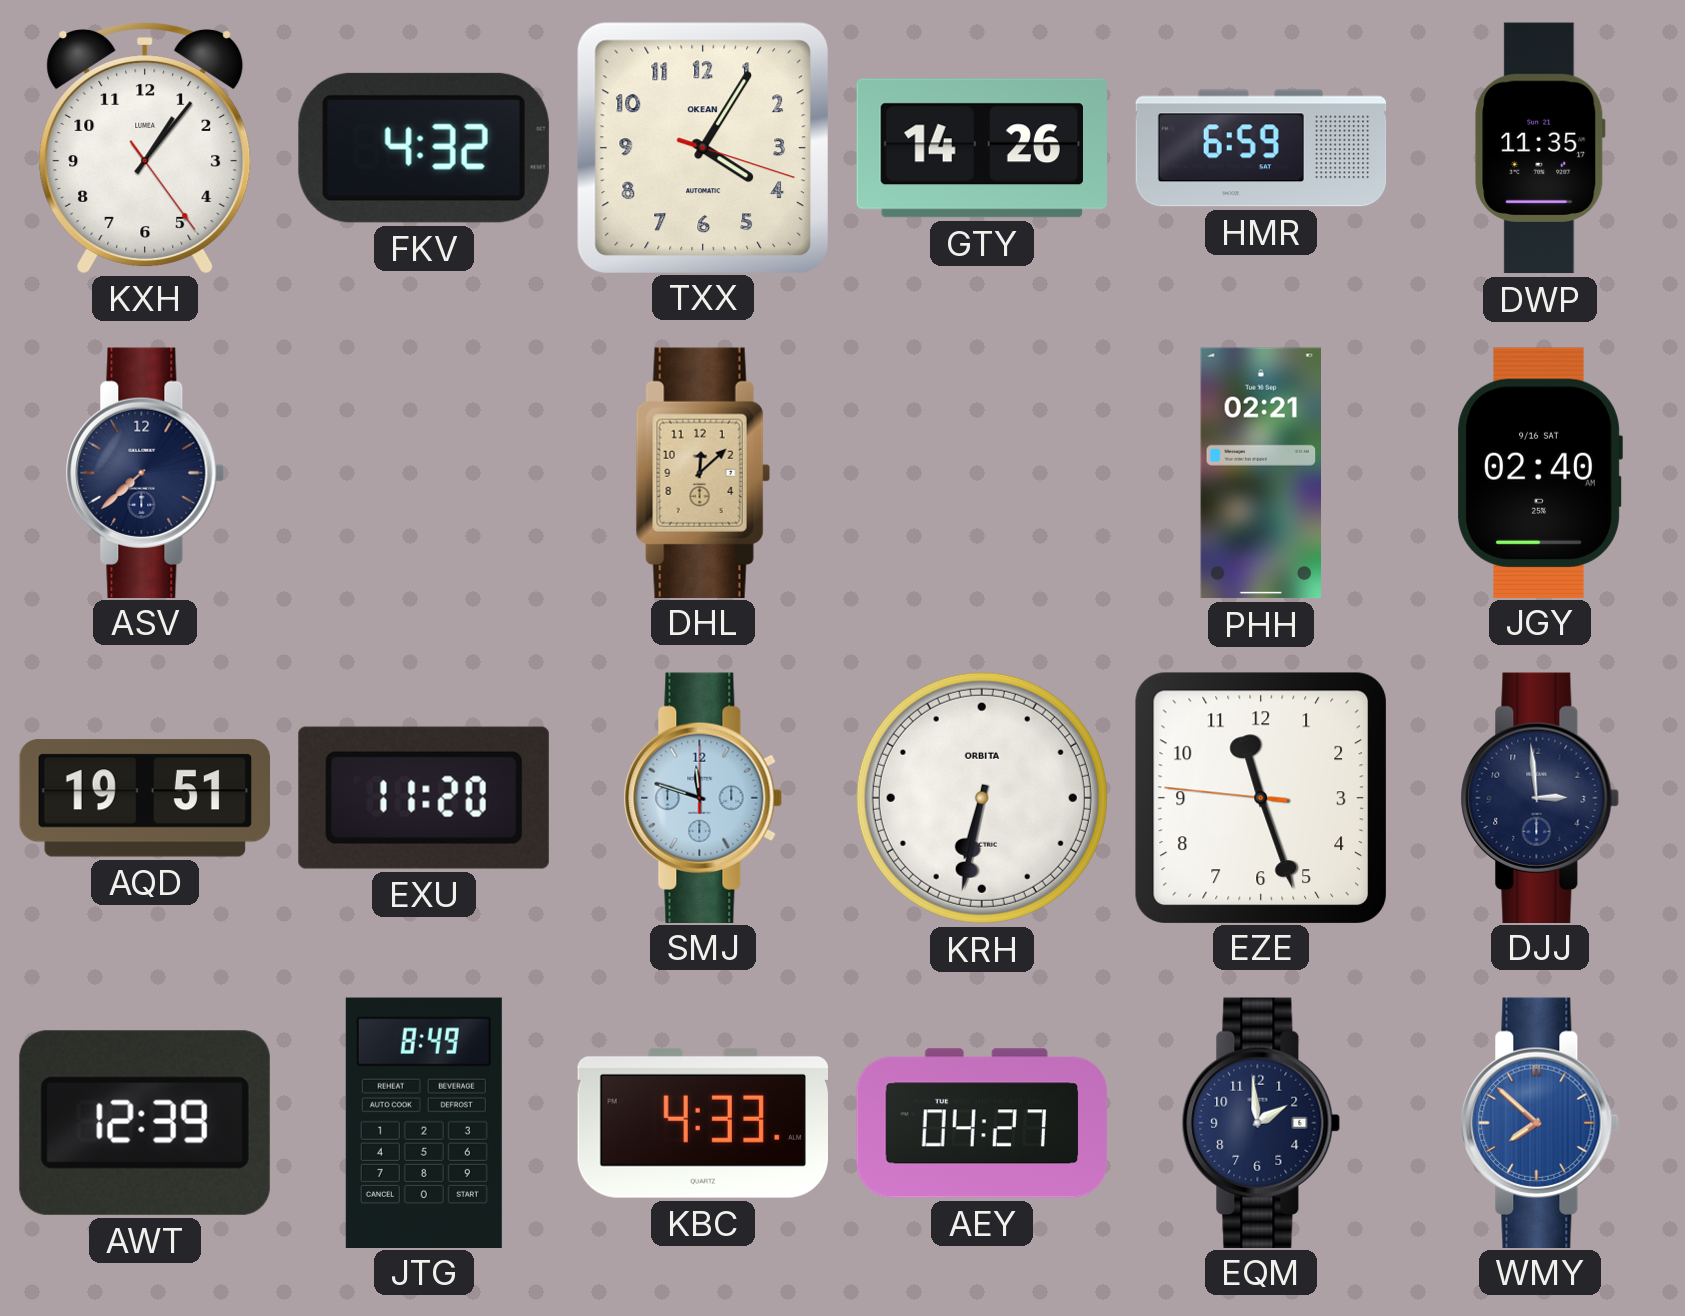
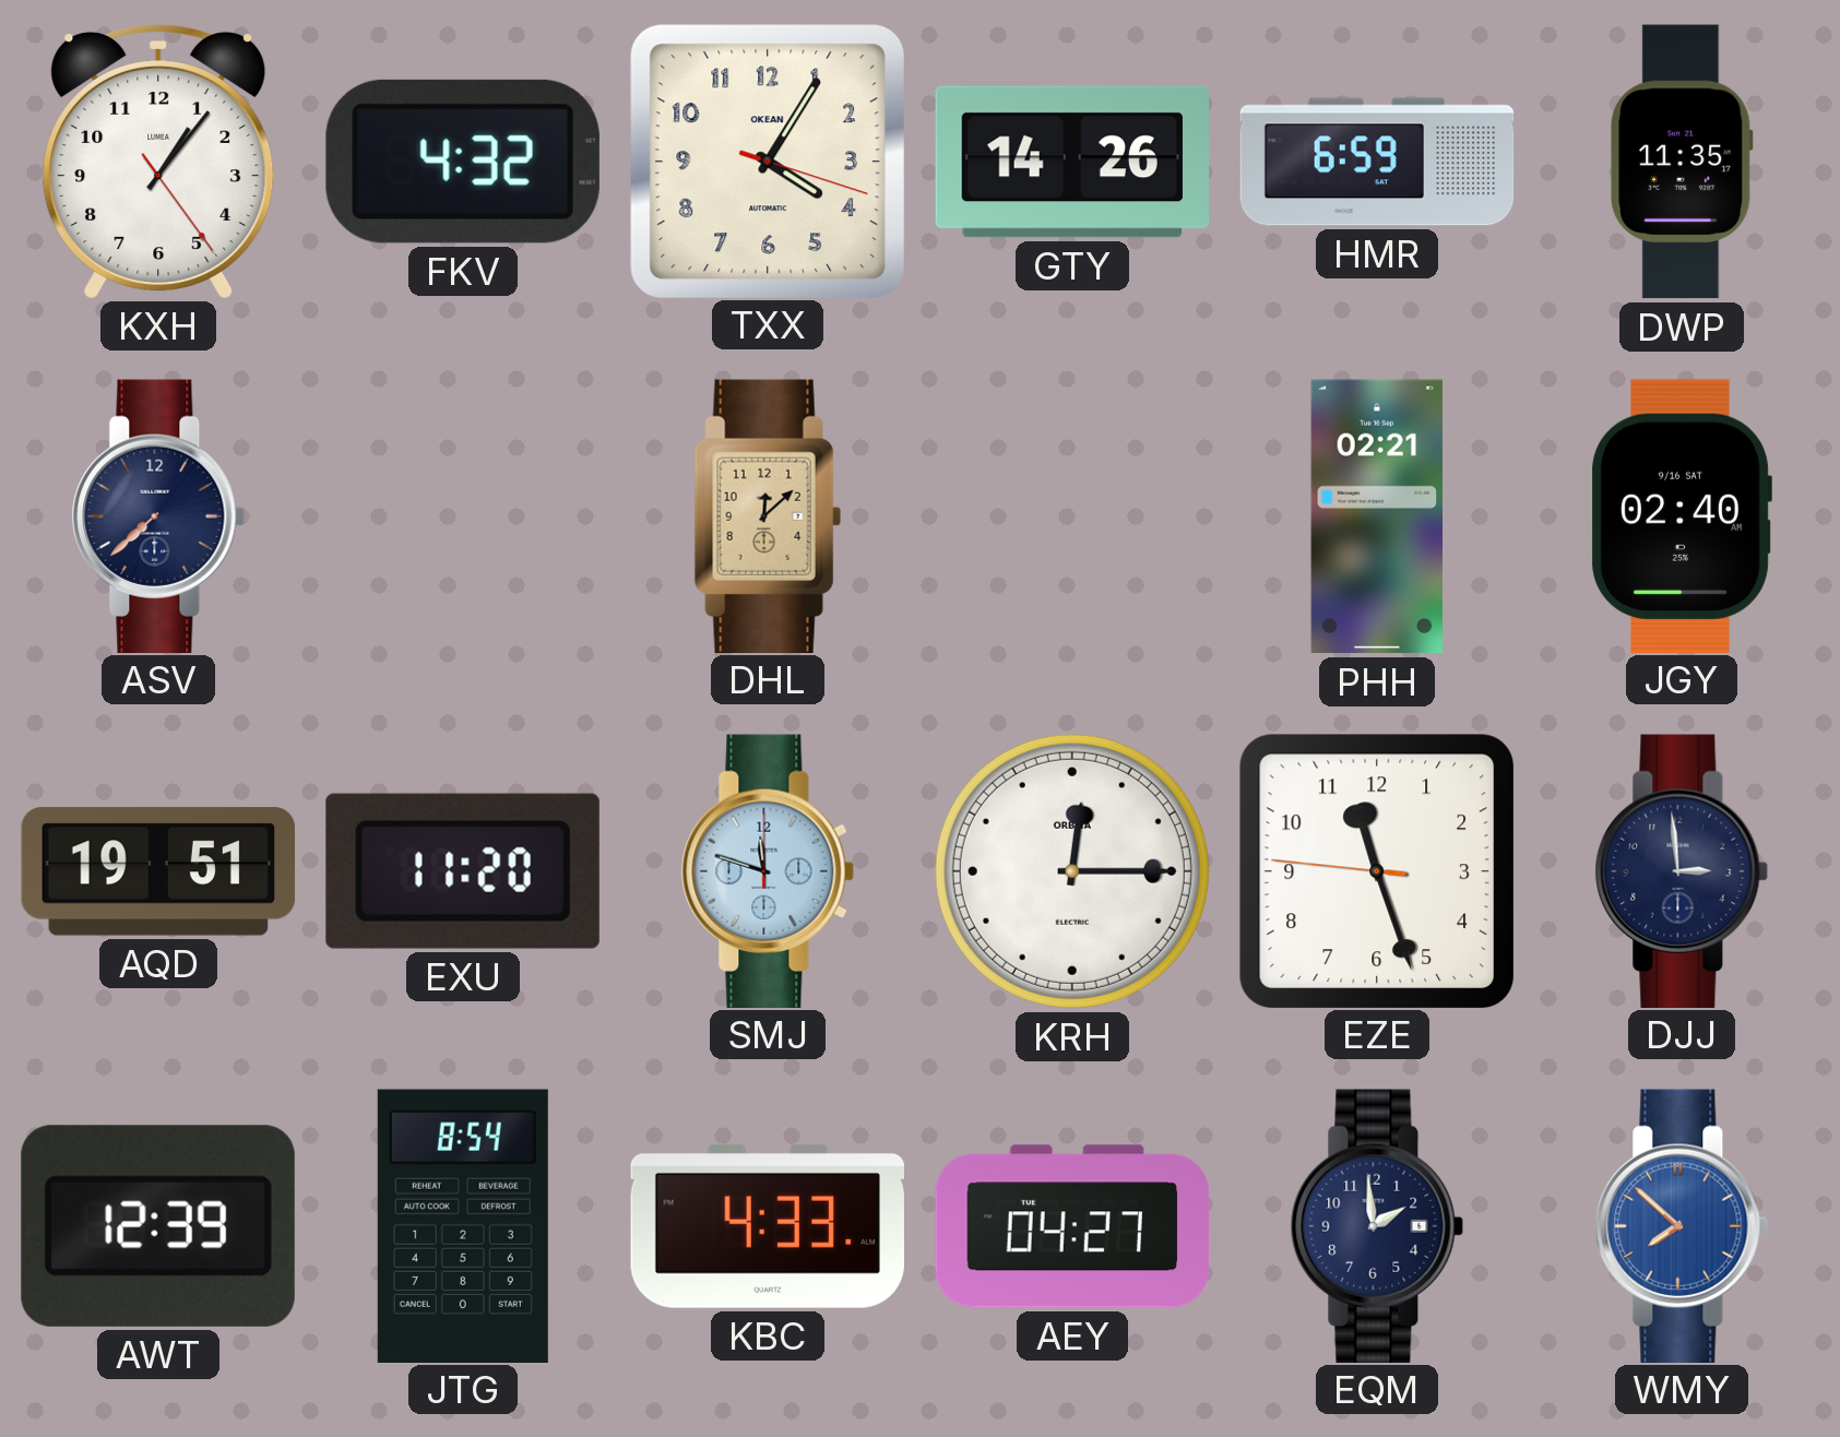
KRH: 6:32 -> 12:15 (1072, 871)
JTG: 8:49 -> 8:54 (463, 1225)
